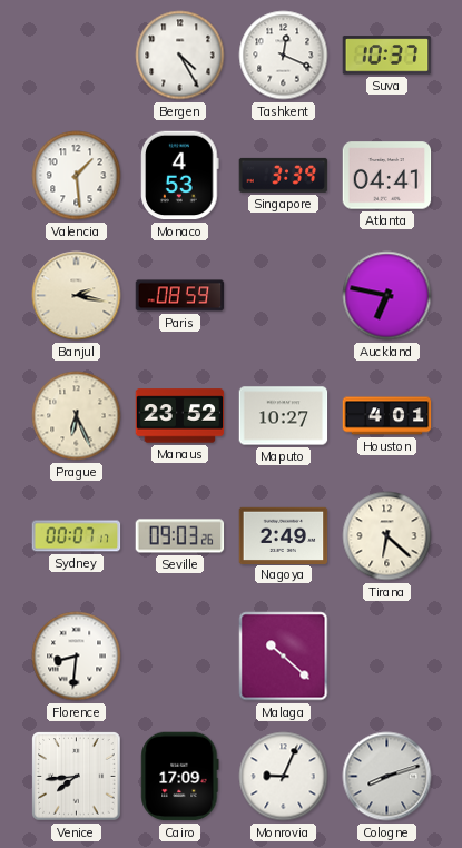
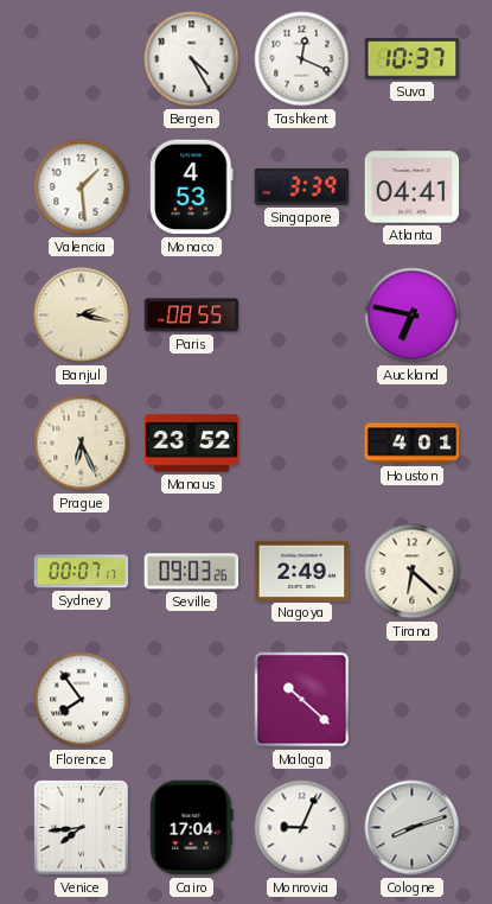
Paris: 08:59 -> 08:55 (192, 316)
Maputo: 10:27 -> none (284, 416)
Florence: 8:31 -> 7:54 (82, 700)
Cairo: 17:09 -> 17:04 (192, 828)
